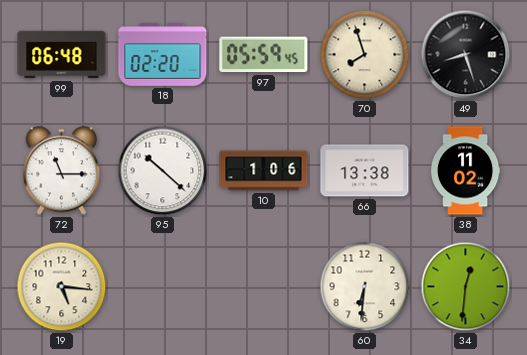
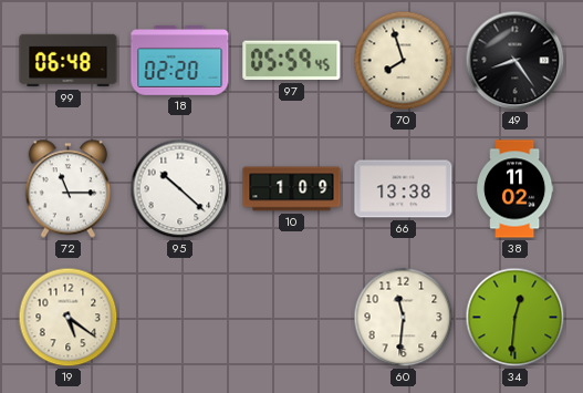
49: 8:27 -> 8:24 (516, 61)
10: 1:06 -> 1:09 (292, 189)
19: 5:16 -> 5:21 (69, 318)
60: 6:31 -> 11:31 (404, 318)
